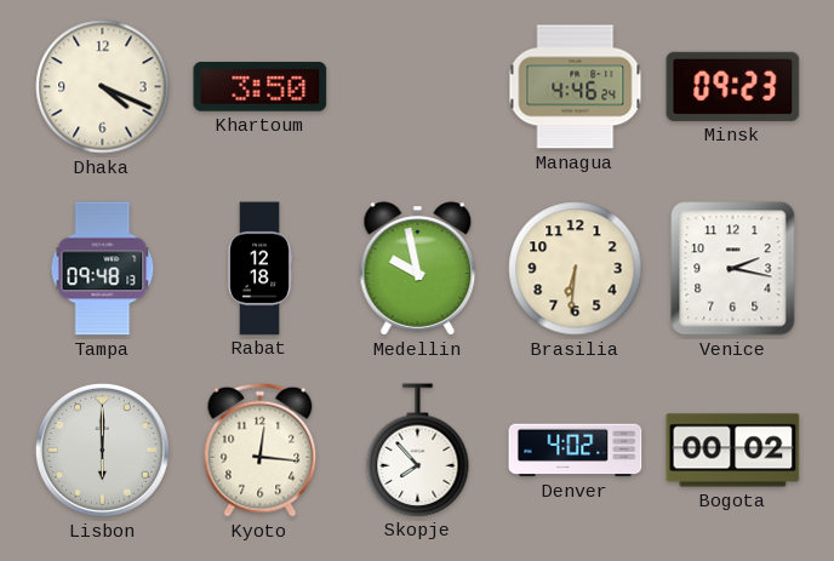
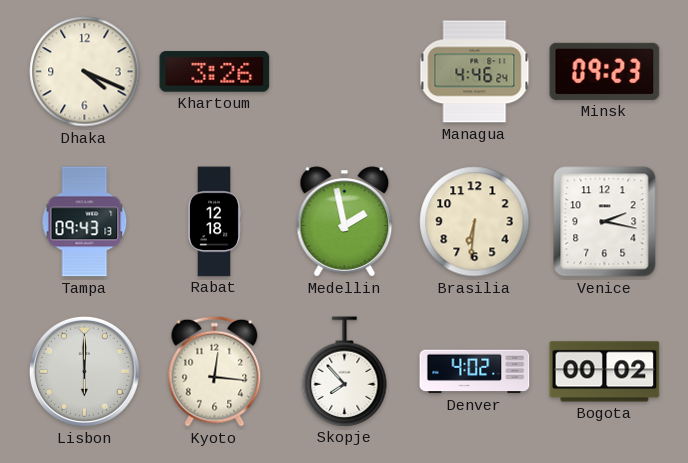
Khartoum: 3:50 -> 3:26 (215, 72)
Tampa: 09:48 -> 09:43 (85, 222)
Medellin: 9:58 -> 1:58 (345, 222)
